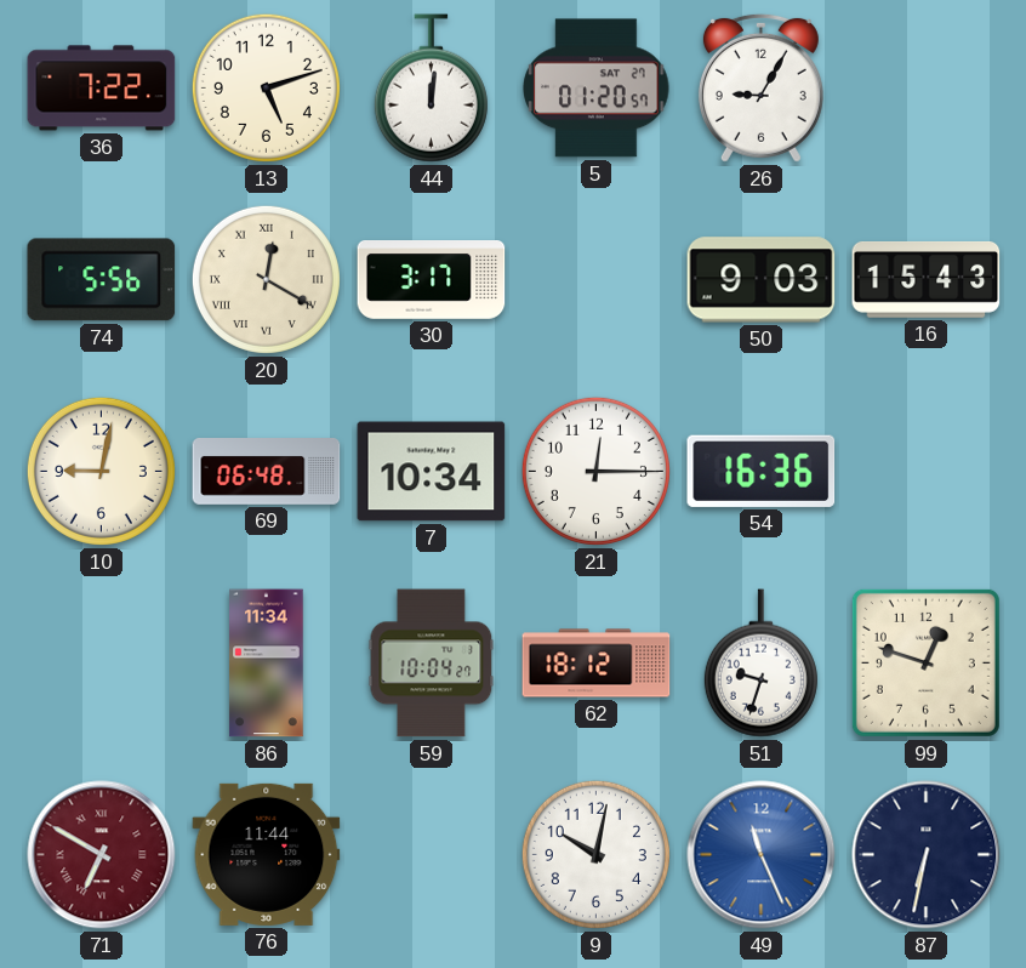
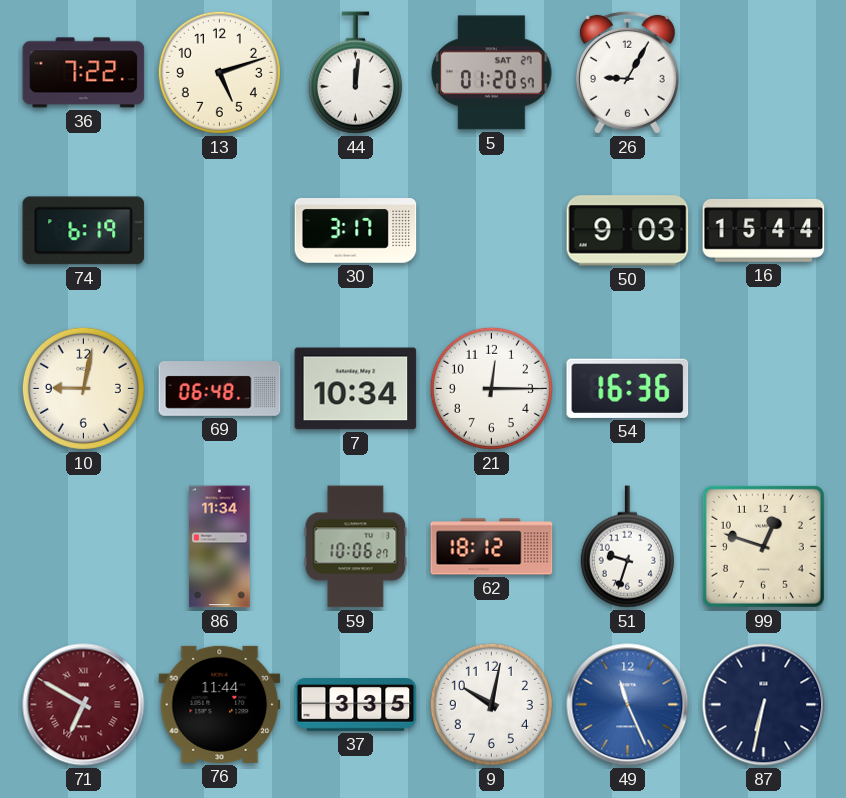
74: 5:56 -> 6:19 (84, 231)
20: 12:20 -> none (266, 279)
16: 15:43 -> 15:44 (764, 230)
59: 10:04 -> 10:06 (356, 547)
37: none -> 3:35 (356, 705)
